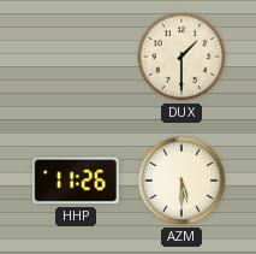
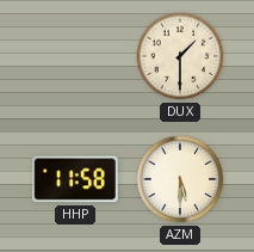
HHP: 11:26 -> 11:58 (75, 179)
